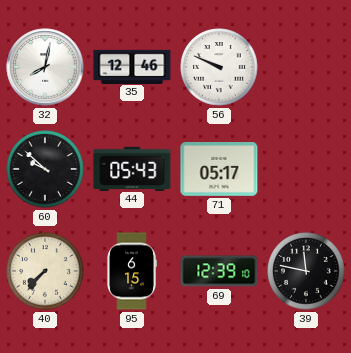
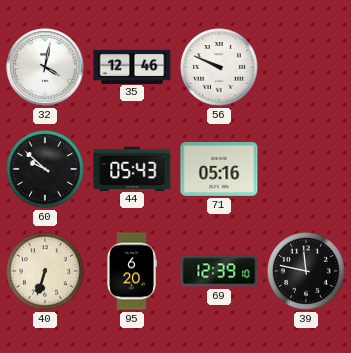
32: 8:02 -> 4:02 (45, 67)
71: 05:17 -> 05:16 (219, 170)
40: 7:37 -> 6:33 (45, 271)
95: 6:15 -> 6:20 (132, 271)
